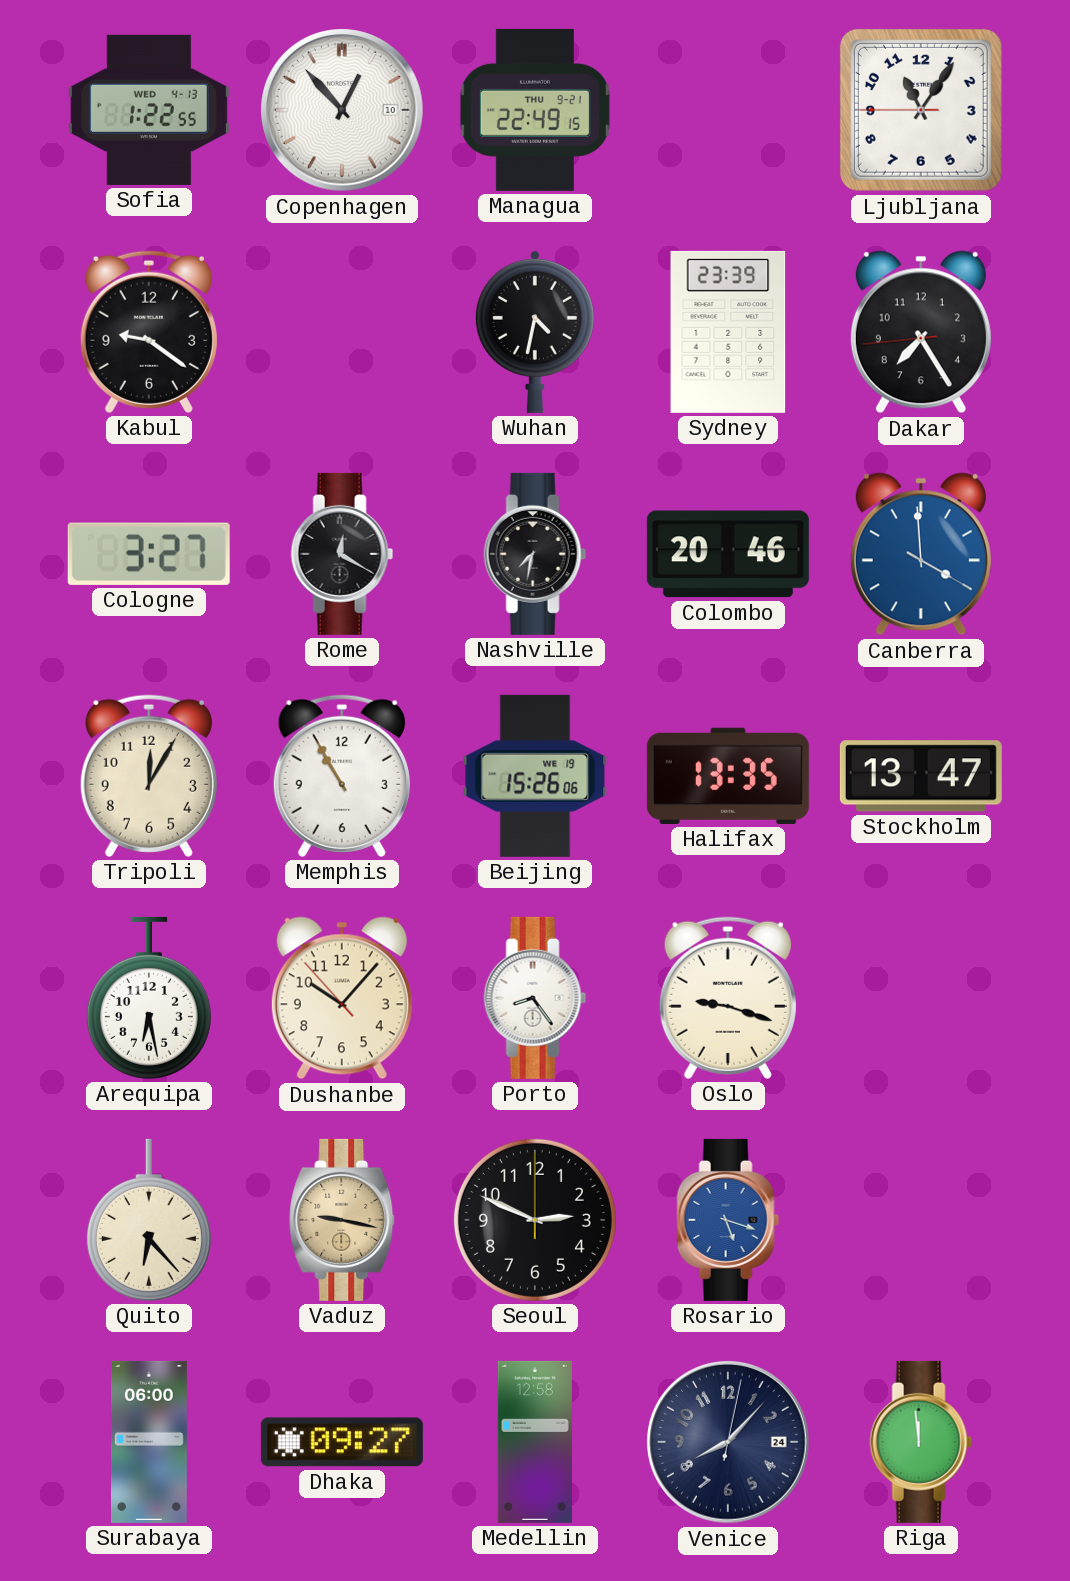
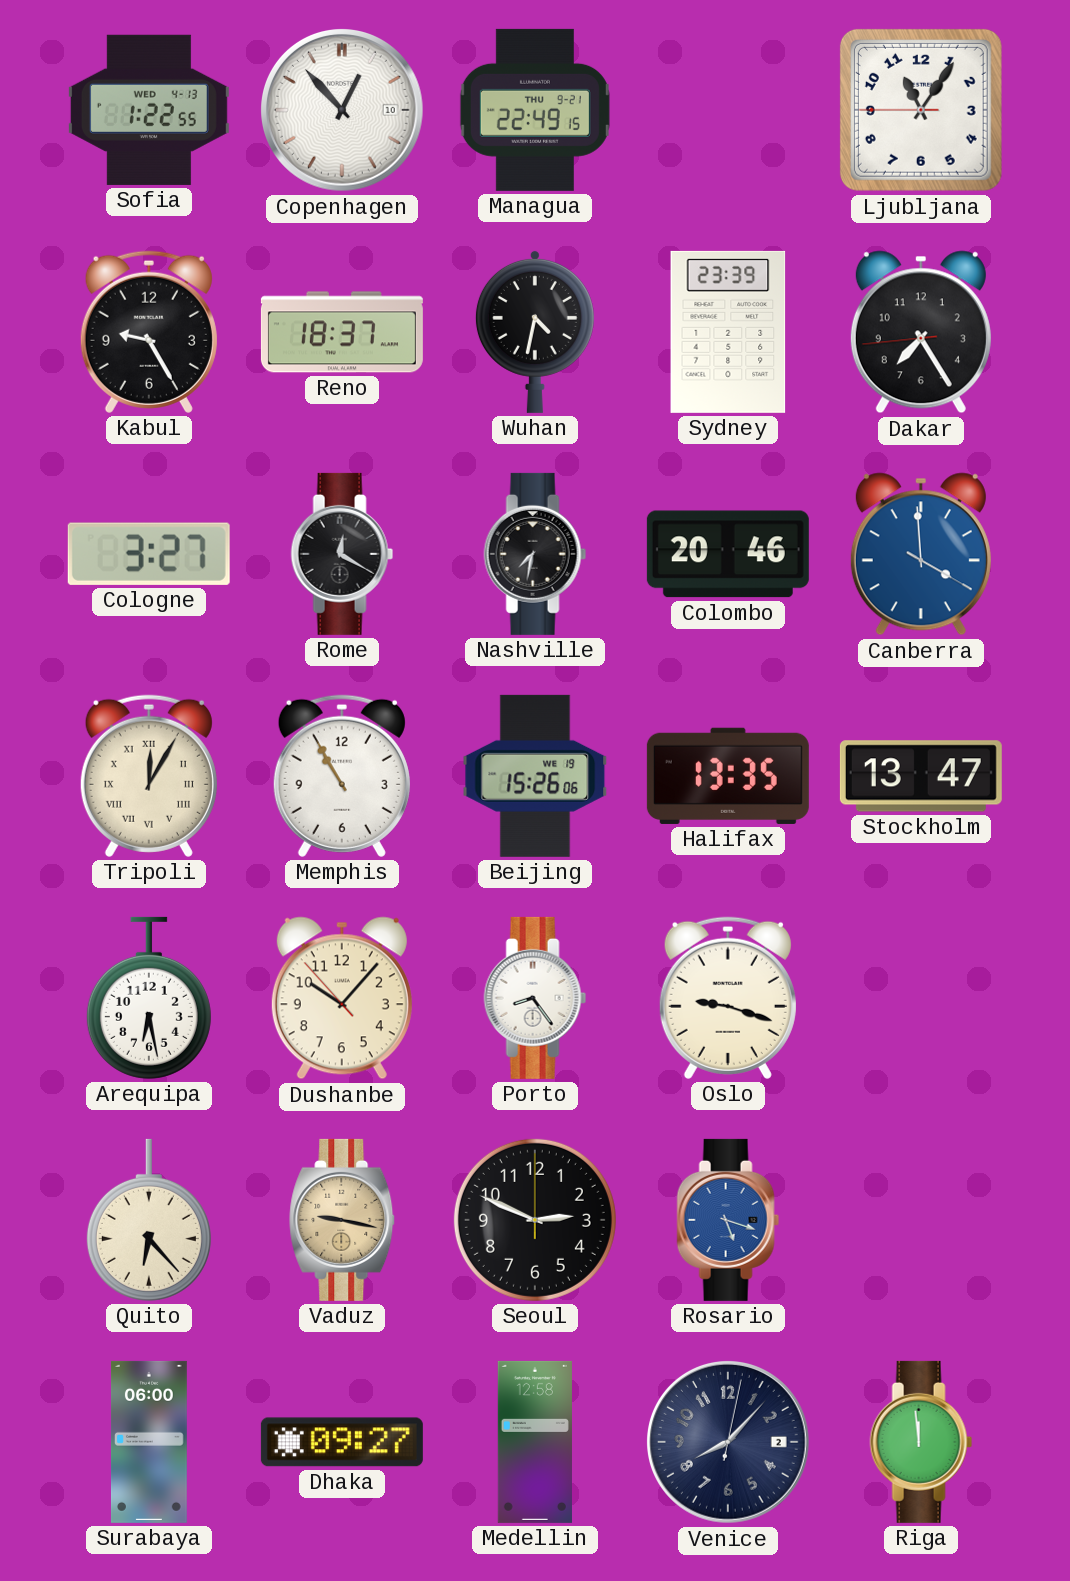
Kabul: 9:21 -> 9:25 (149, 332)
Reno: none -> 18:37 (342, 332)
Tripoli numerals: Arabic -> Roman (149, 776)
Venice date: 24 -> 2 (729, 1443)
